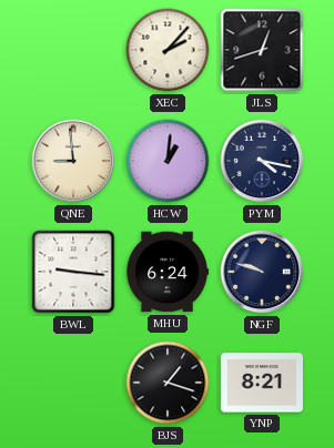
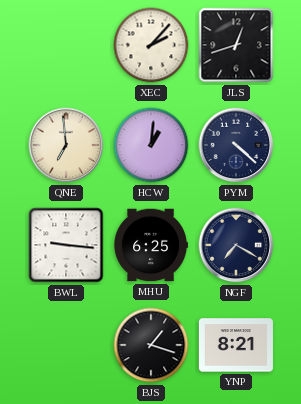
QNE: 8:59 -> 6:59 (66, 145)
PYM: 4:17 -> 4:22 (236, 145)
MHU: 6:24 -> 6:25 (151, 245)
NGF: 9:48 -> 7:20 (236, 245)
